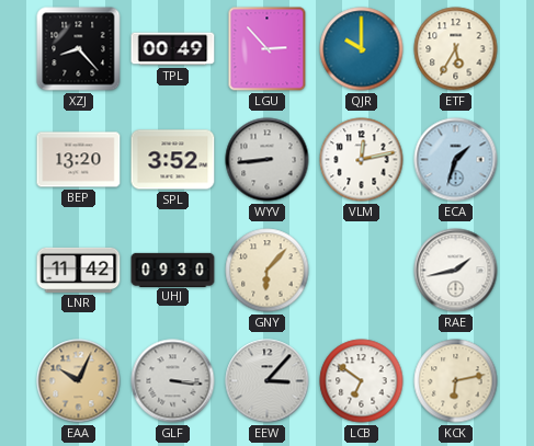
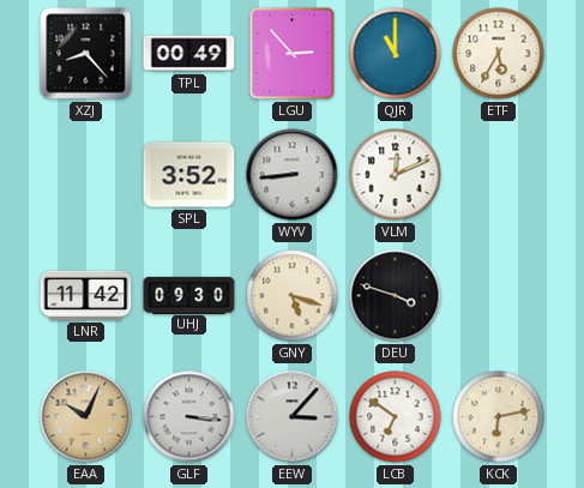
QJR: 10:00 -> 11:00 (396, 54)
BEP: 13:20 -> none (79, 160)
VLM: 12:13 -> 12:11 (396, 175)
ECA: 1:33 -> none (456, 160)
GNY: 6:07 -> 5:18 (293, 296)
DEU: none -> 3:48 (396, 296)
RAE: 1:43 -> none (456, 271)
